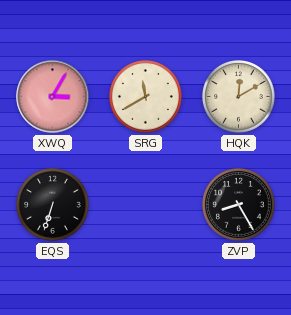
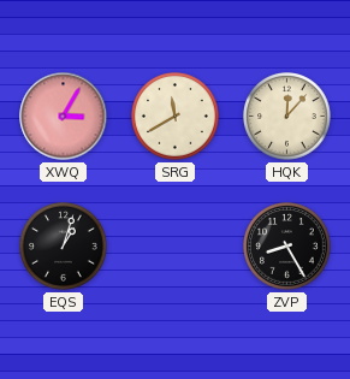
HQK: 12:10 -> 12:07 (287, 117)
EQS: 6:33 -> 1:03 (64, 247)
